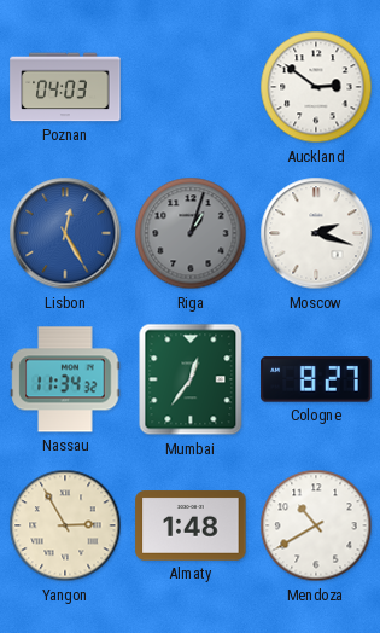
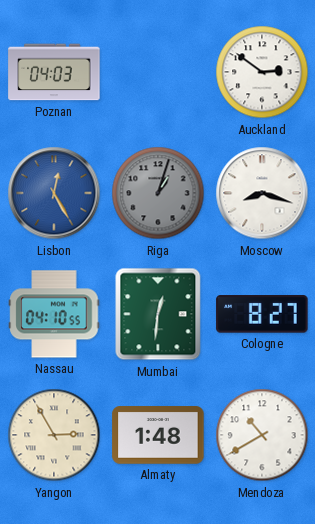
Moscow: 2:18 -> 8:18 (262, 193)
Nassau: 11:34 -> 04:10 (54, 314)
Mumbai: 12:36 -> 12:31 (158, 314)
